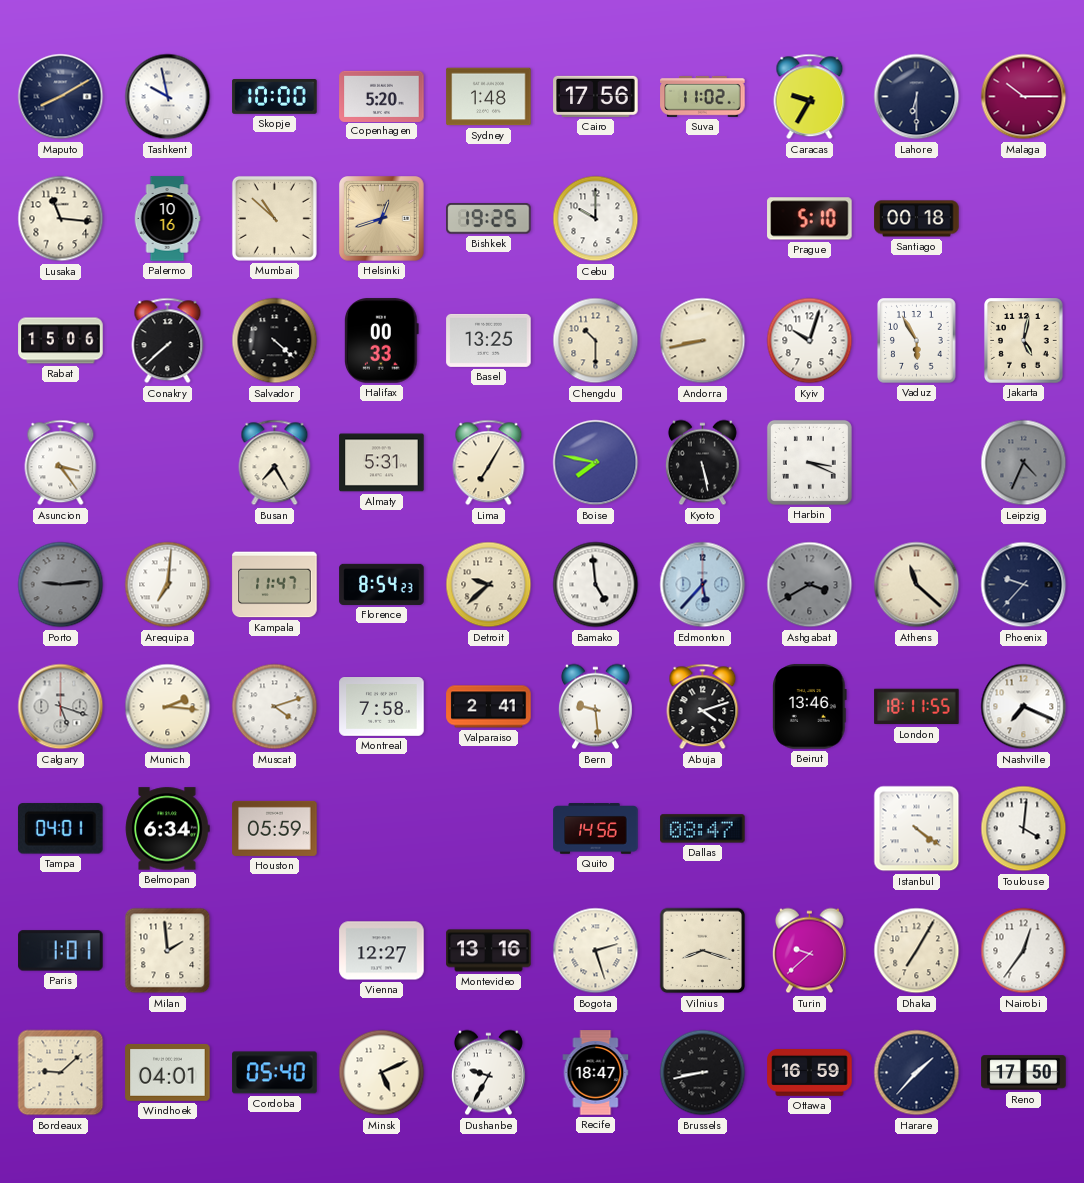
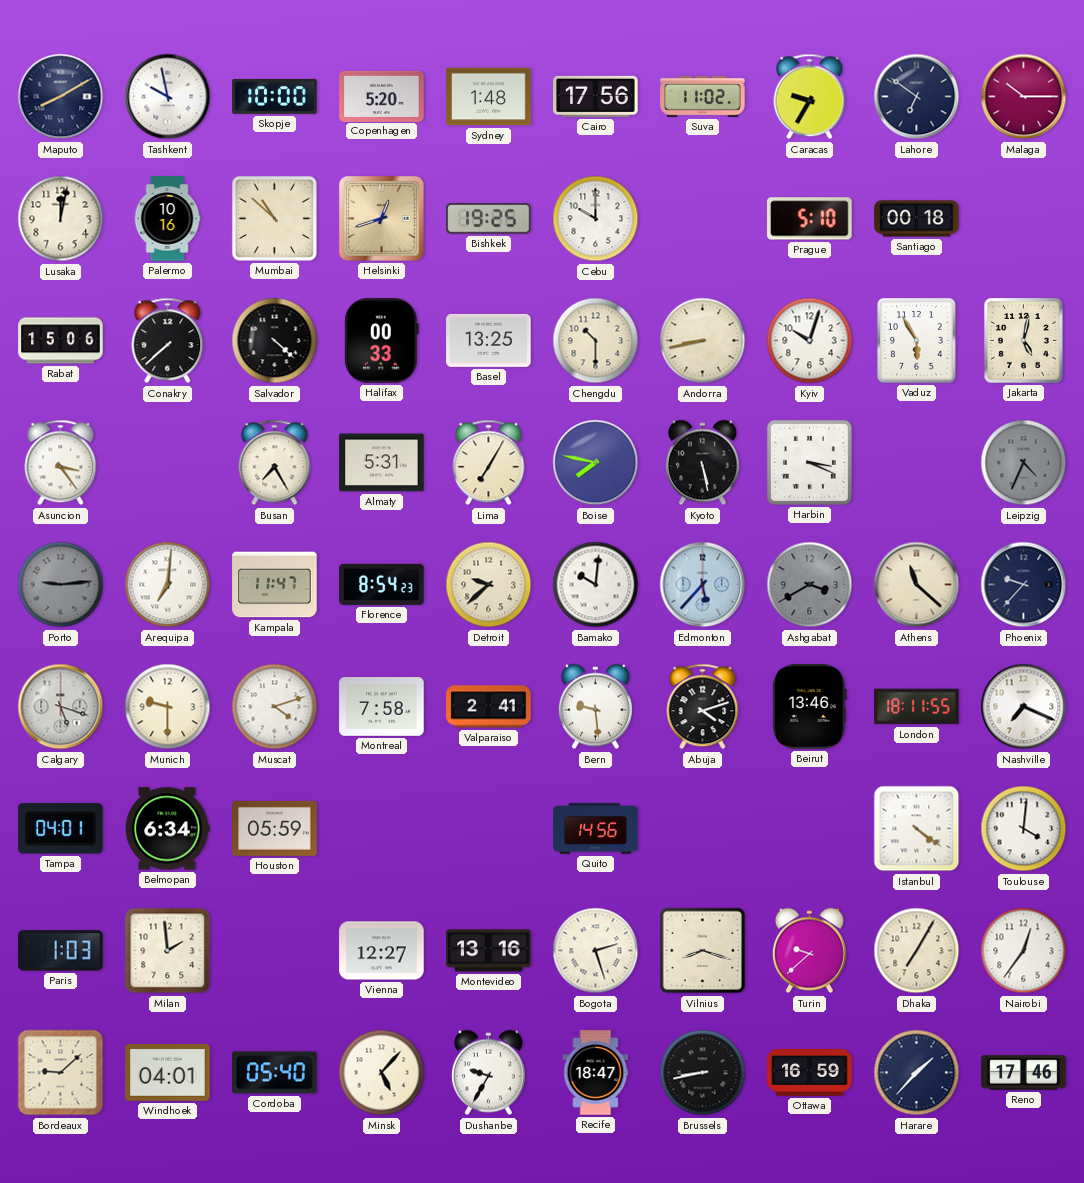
Lahore: 6:30 -> 6:51 (917, 97)
Lusaka: 11:16 -> 12:02 (61, 219)
Bamako: 4:59 -> 10:01 (596, 585)
Munich: 2:16 -> 9:30 (168, 707)
Dallas: 08:47 -> none (703, 829)
Paris: 1:01 -> 1:03 (61, 951)
Minsk: 5:11 -> 5:07 (382, 1073)
Reno: 17:50 -> 17:46 (1024, 1073)
